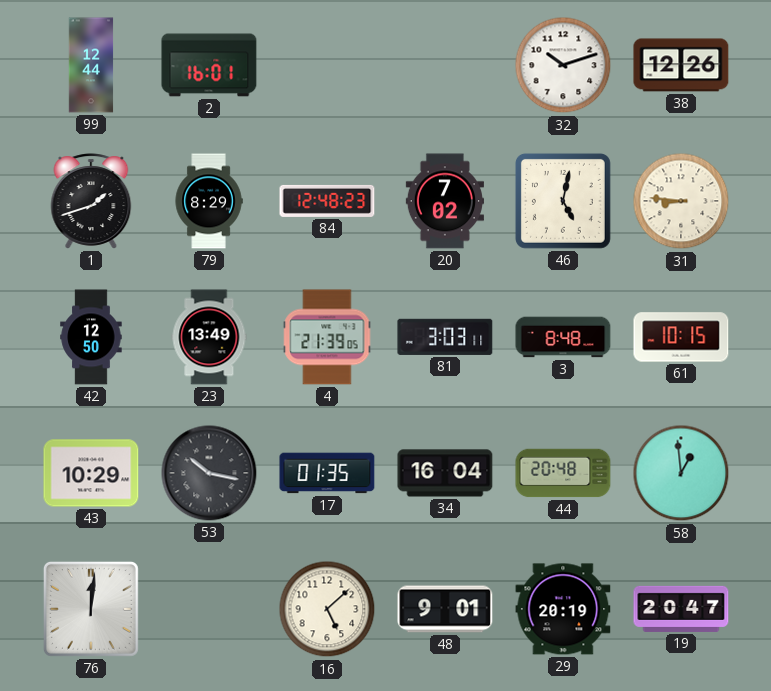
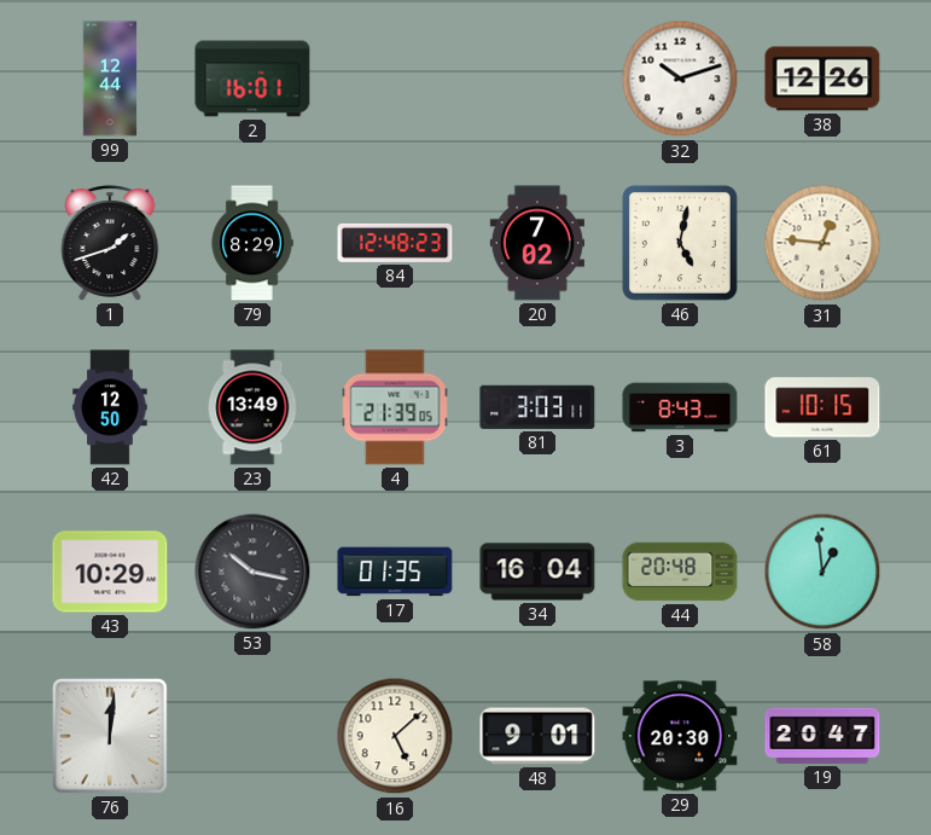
31: 8:46 -> 12:46 (822, 243)
3: 8:48 -> 8:43 (680, 407)
29: 20:19 -> 20:30 (680, 736)
